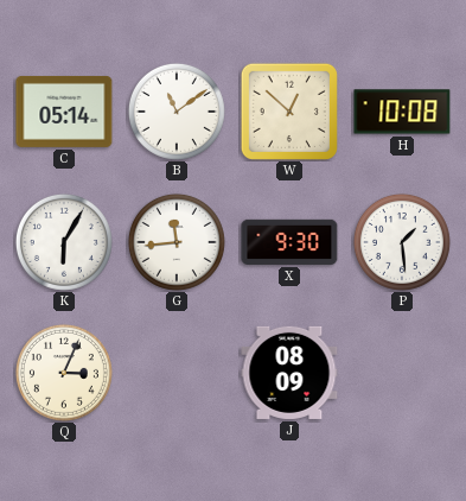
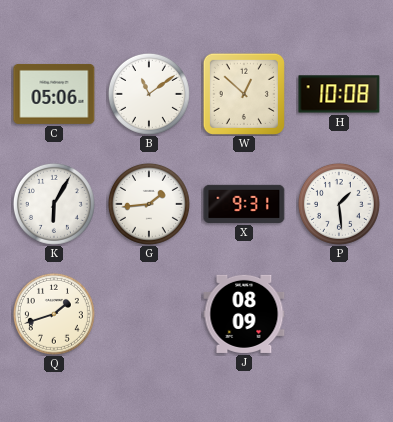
C: 05:14 -> 05:06 (54, 94)
G: 11:44 -> 1:44 (149, 204)
X: 9:30 -> 9:31 (244, 204)
Q: 3:04 -> 1:42 (54, 314)
